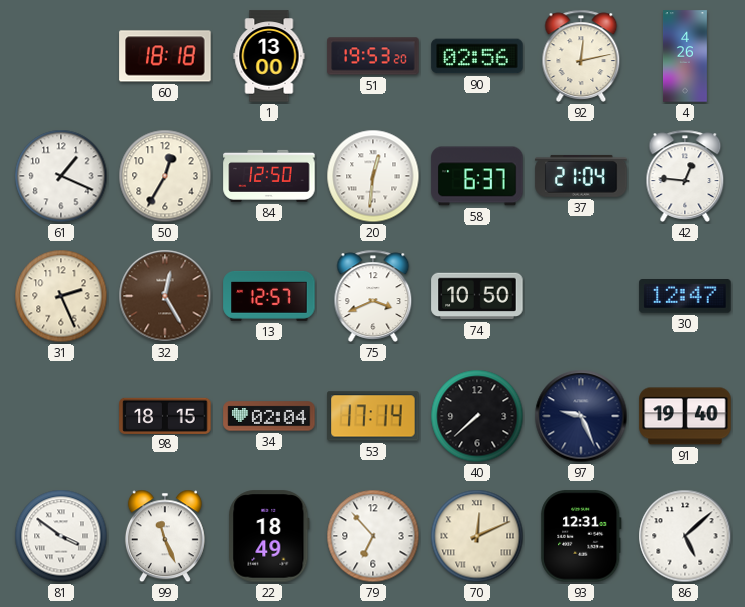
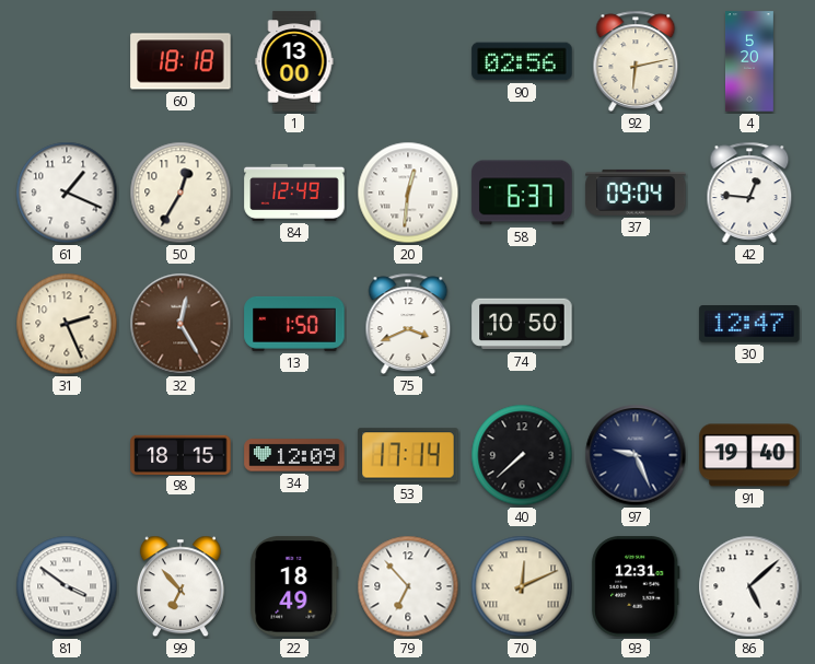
51: 19:53 -> none (373, 56)
92: 12:13 -> 6:13 (636, 61)
4: 4:26 -> 5:20 (750, 61)
84: 12:50 -> 12:49 (294, 193)
37: 21:04 -> 09:04 (636, 193)
13: 12:57 -> 1:50 (294, 324)
34: 02:04 -> 12:09 (294, 455)
99: 11:26 -> 6:53 (181, 586)
